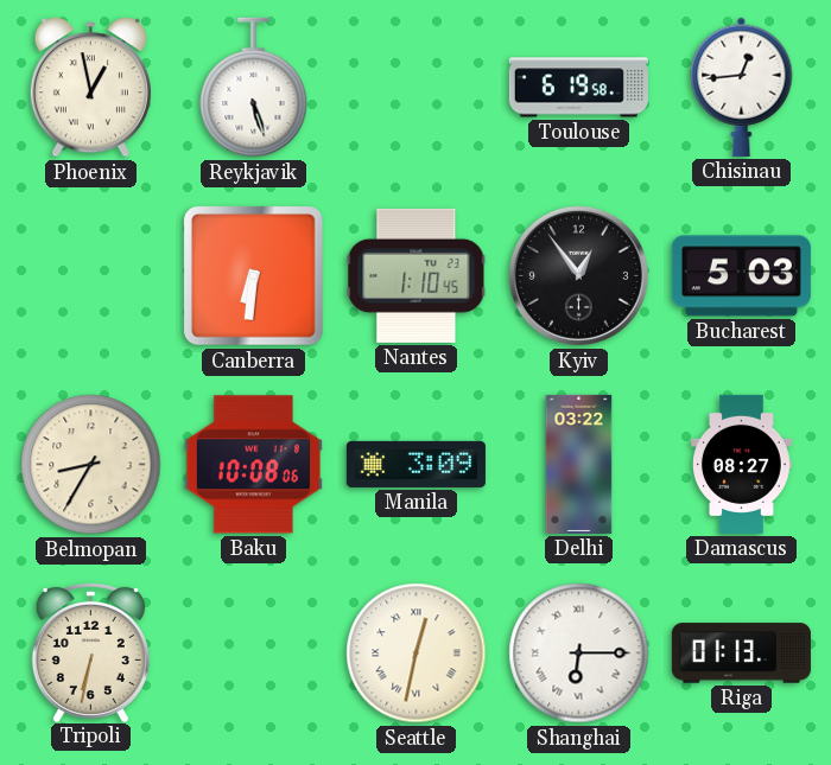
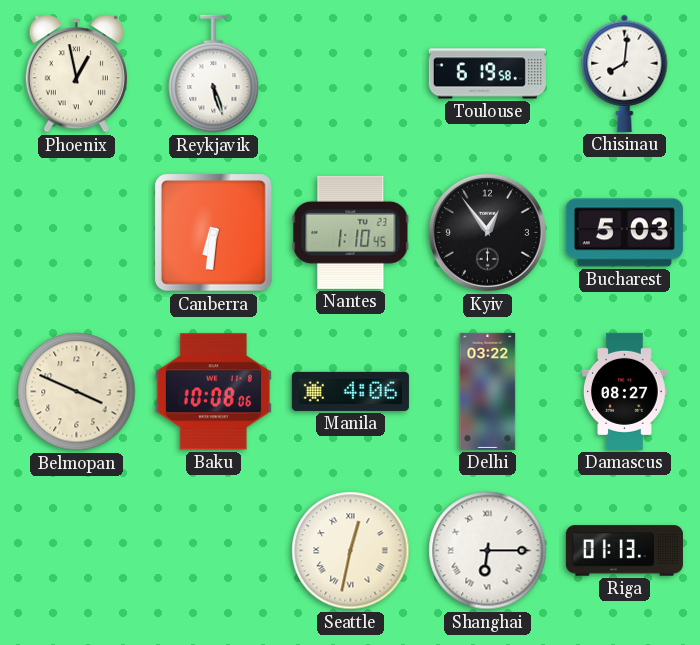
Chisinau: 12:44 -> 8:01 (625, 73)
Belmopan: 8:35 -> 3:49 (77, 392)
Manila: 3:09 -> 4:06 (350, 391)
Tripoli: 6:32 -> none (90, 651)
